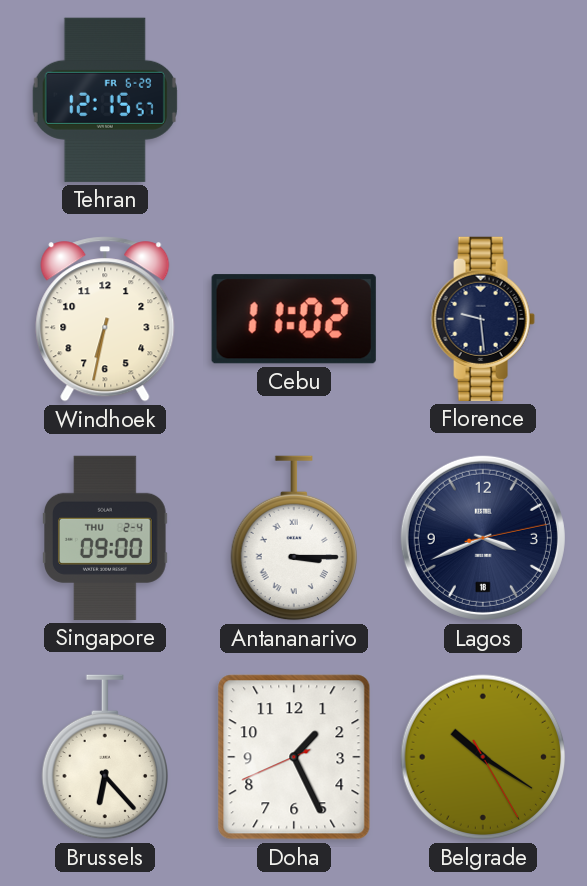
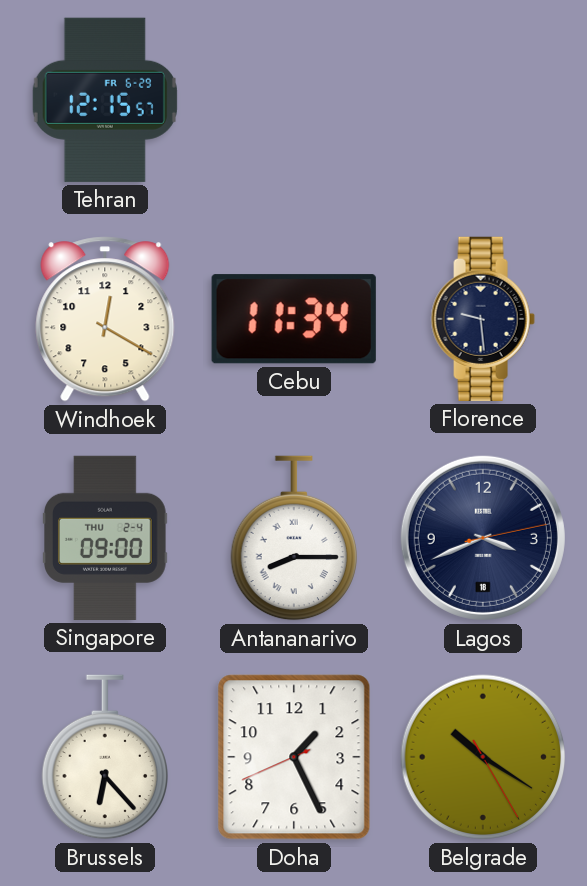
Windhoek: 6:32 -> 12:20 (105, 319)
Cebu: 11:02 -> 11:34 (294, 319)
Antananarivo: 3:15 -> 8:15 (293, 538)
